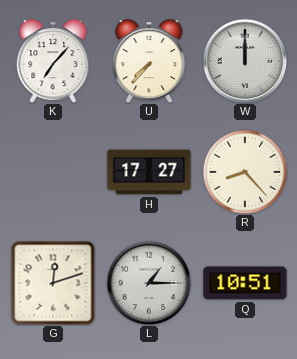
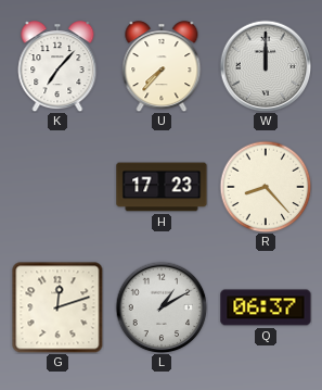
H: 17:27 -> 17:23 (162, 187)
L: 1:15 -> 1:10 (162, 307)
Q: 10:51 -> 06:37 (266, 307)
